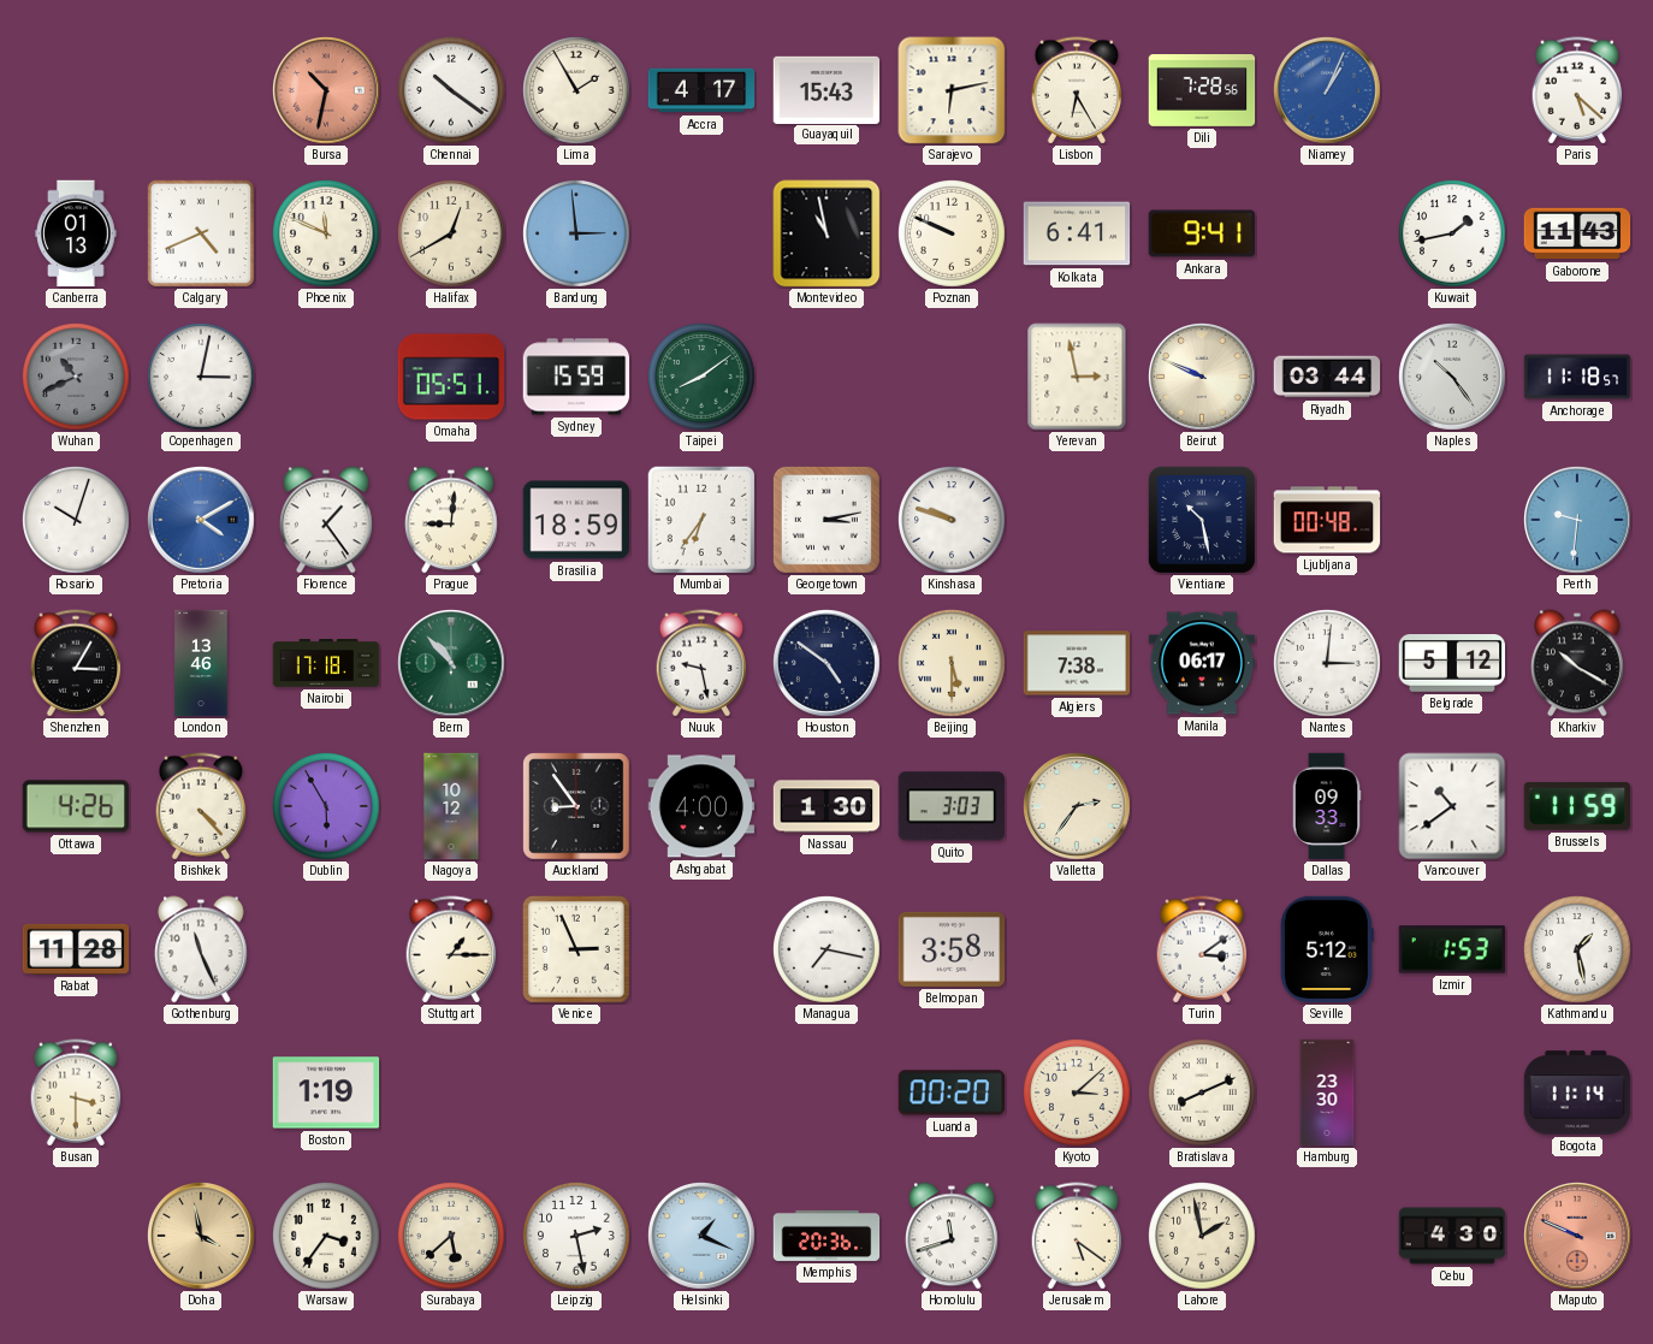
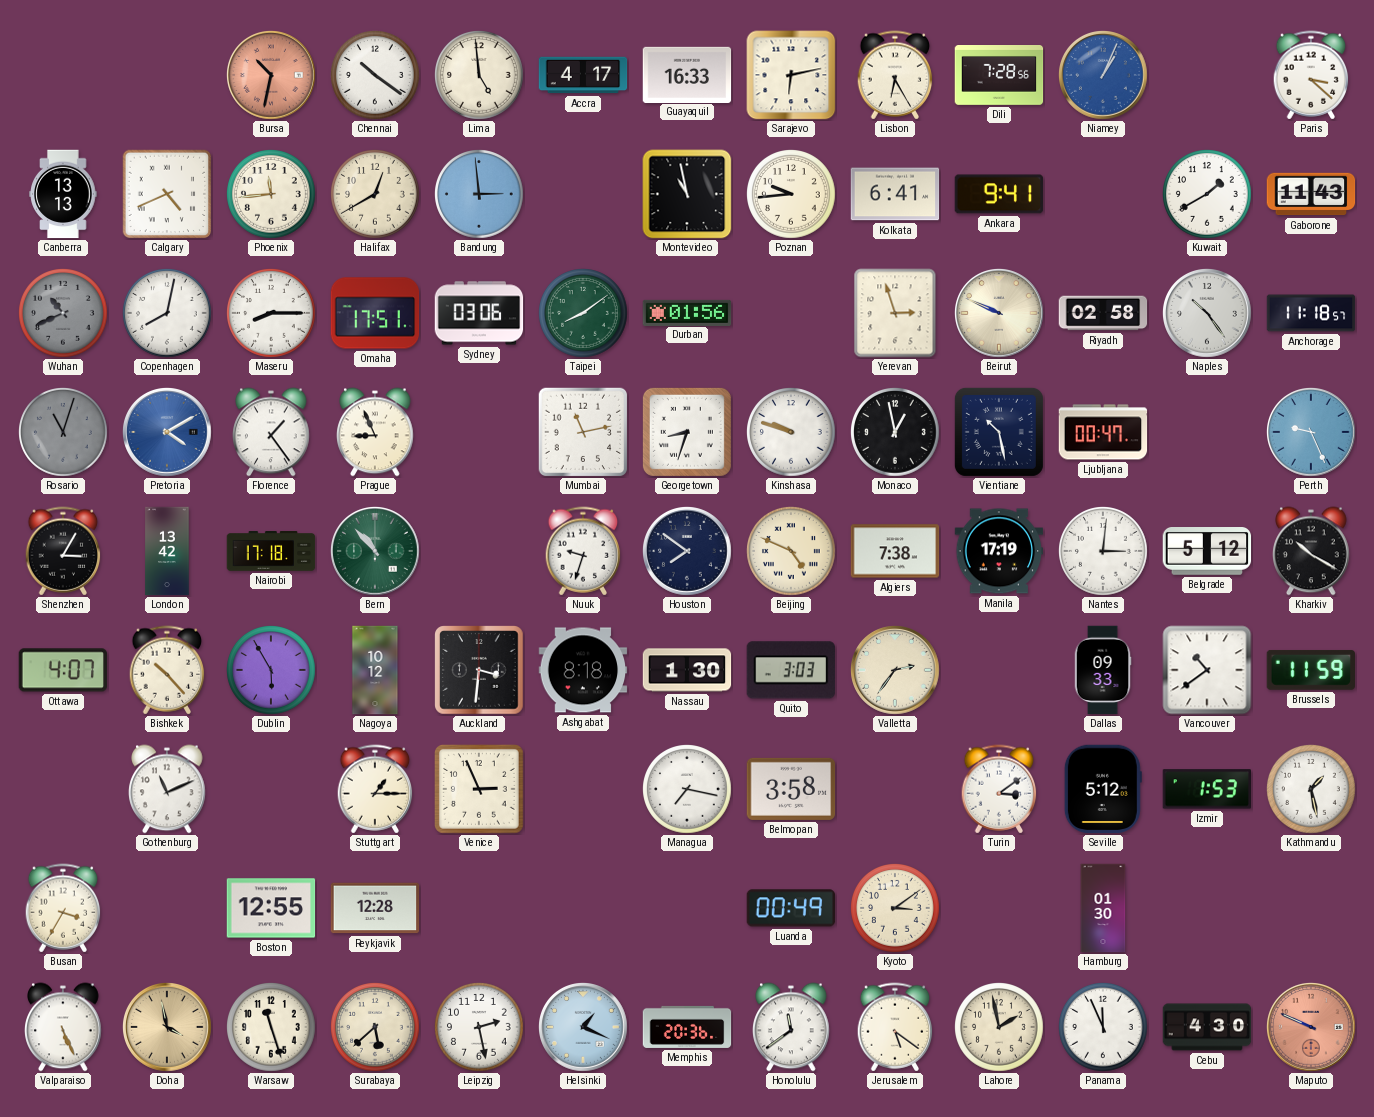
Lima: 1:55 -> 4:59 (480, 76)
Guayaquil: 15:43 -> 16:33 (687, 74)
Paris: 5:22 -> 3:22 (1311, 75)
Canberra: 01:13 -> 13:13 (63, 194)
Phoenix: 11:49 -> 11:44 (272, 195)
Poznan: 9:49 -> 9:44 (792, 195)
Kuwait: 1:43 -> 1:40 (1208, 195)
Copenhagen: 3:02 -> 8:02 (168, 314)
Maseru: none -> 8:15 (272, 314)
Omaha: 05:51 -> 17:51 (375, 313)
Sydney: 15:59 -> 03:06 (479, 313)
Durban: none -> 01:56 (687, 312)
Yerevan: 2:58 -> 2:57 (895, 313)
Riyadh: 03:44 -> 02:58 (1103, 313)
Rosario: 10:03 -> 11:03 (64, 433)
Rosario dial: white -> grey (64, 433)
Prague: 9:01 -> 8:56 (376, 432)
Brasilia: 18:59 -> none (576, 520)
Mumbai: 6:36 -> 11:13 (583, 432)
Georgetown: 3:13 -> 8:33 (687, 432)
Monaco: none -> 12:58 (896, 433)
Ljubljana: 00:48 -> 00:47 (1103, 432)
Perth: 9:31 -> 9:26 (1312, 433)
London: 13:46 -> 13:42 (167, 551)
Nuuk: 9:28 -> 9:33 (583, 551)
Houston: 4:51 -> 7:51 (688, 552)
Beijing: 5:30 -> 4:49 (792, 552)
Manila: 06:17 -> 17:19 (999, 551)
Ottawa: 4:26 -> 4:07 (63, 670)
Bishkek: 4:23 -> 10:23 (167, 670)
Auckland: 8:54 -> 3:31 (479, 670)
Ashgabat: 4:00 -> 8:18 (583, 670)
Rabat: 11:28 -> none (76, 949)
Gothenburg: 11:26 -> 11:11 (168, 789)
Busan: 3:30 -> 3:35 (63, 908)
Boston: 1:19 -> 12:55 (271, 908)
Reykjavik: none -> 12:28 (375, 908)
Luanda: 00:20 -> 00:49 (791, 908)
Kyoto: 3:08 -> 3:09 (896, 909)
Bratislava: 8:11 -> none (1203, 1094)
Hamburg: 23:30 -> 01:30 (1103, 908)
Bogota: 11:14 -> none (1577, 1093)
Valparaiso: none -> 5:26 (64, 1027)
Warsaw: 3:36 -> 11:27 (272, 1028)
Honolulu: 11:42 -> 11:39 (792, 1027)
Panama: none -> 11:56 (1104, 1028)
